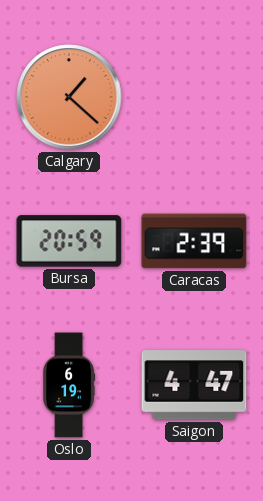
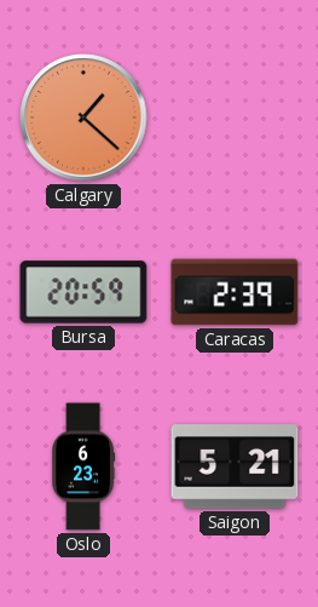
Oslo: 6:19 -> 6:23 (83, 466)
Saigon: 4:47 -> 5:21 (235, 466)
